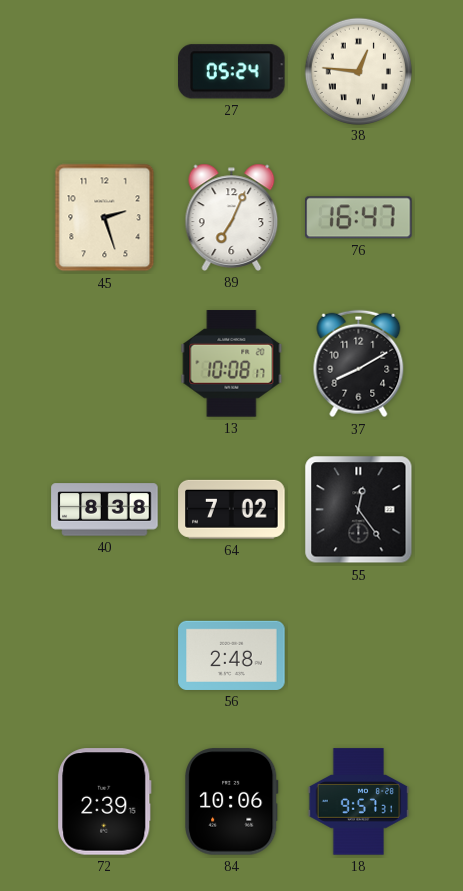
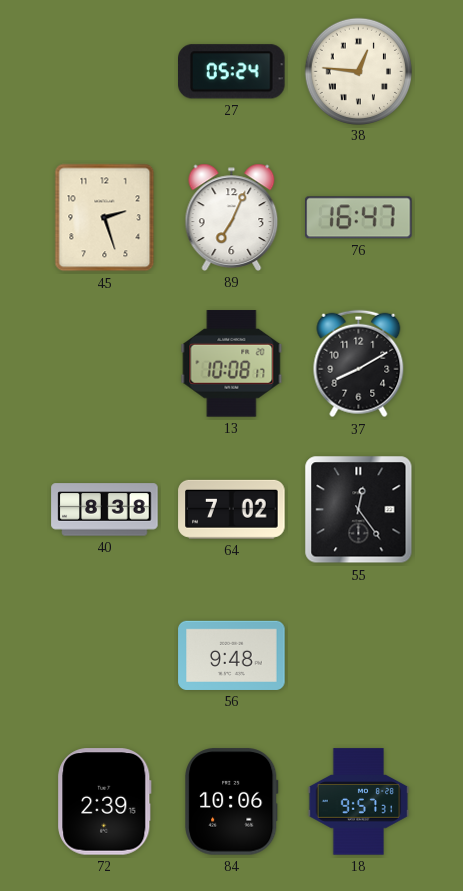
56: 2:48 -> 9:48 (232, 655)
